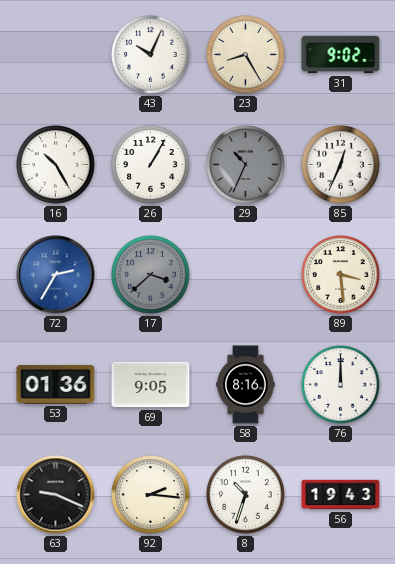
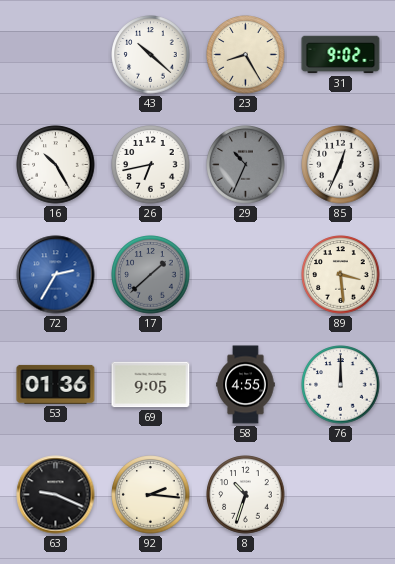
43: 10:04 -> 10:22 (151, 55)
26: 1:05 -> 6:43 (151, 165)
17: 3:38 -> 1:38 (151, 275)
58: 8:16 -> 4:55 (246, 385)
56: 19:43 -> none (341, 495)
